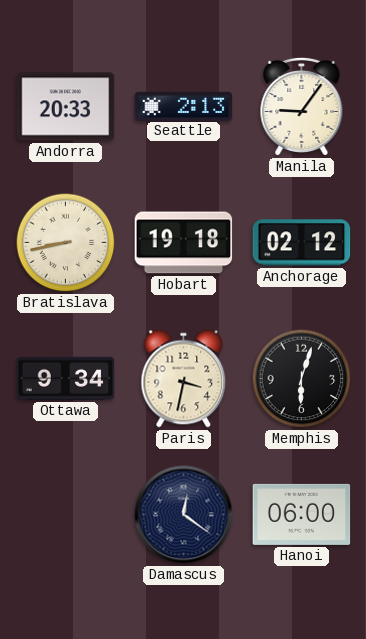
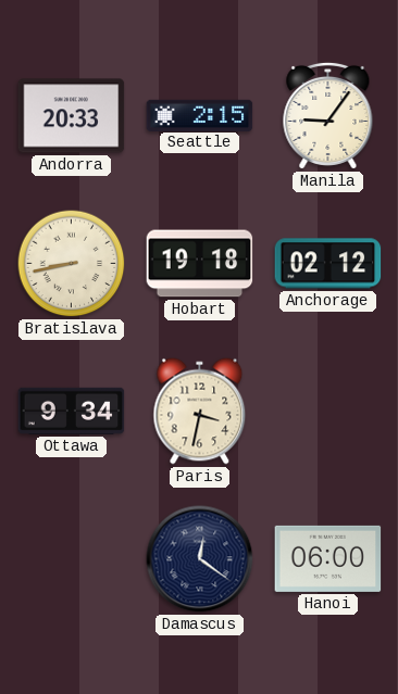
Seattle: 2:13 -> 2:15 (200, 115)
Memphis: 6:03 -> none (302, 379)
